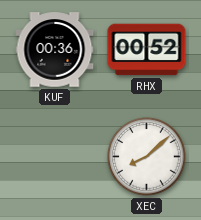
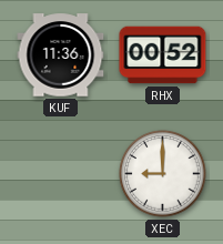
KUF: 00:36 -> 11:36 (61, 55)
XEC: 8:08 -> 9:00 (163, 174)
